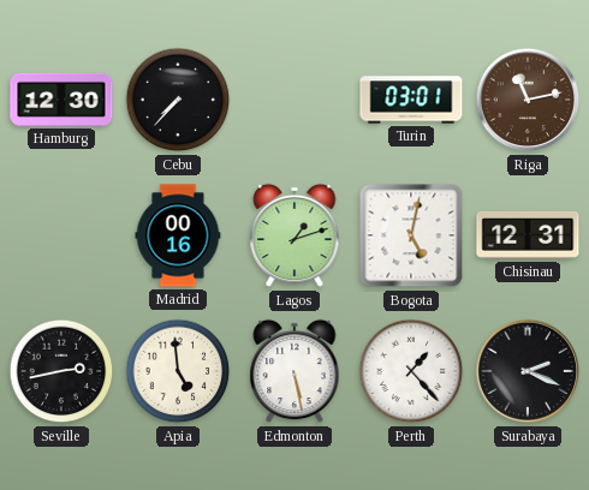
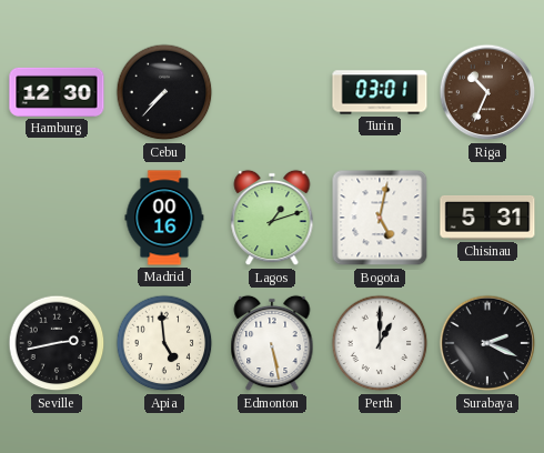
Riga: 11:13 -> 10:34 (487, 92)
Chisinau: 12:31 -> 5:31 (487, 218)
Perth: 1:23 -> 1:00 (380, 343)
